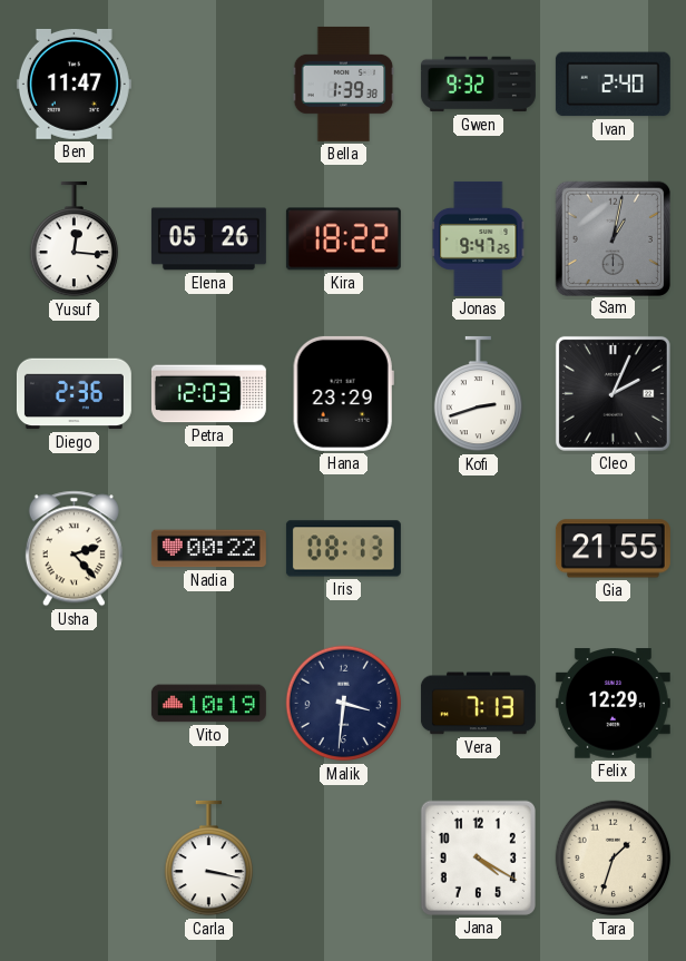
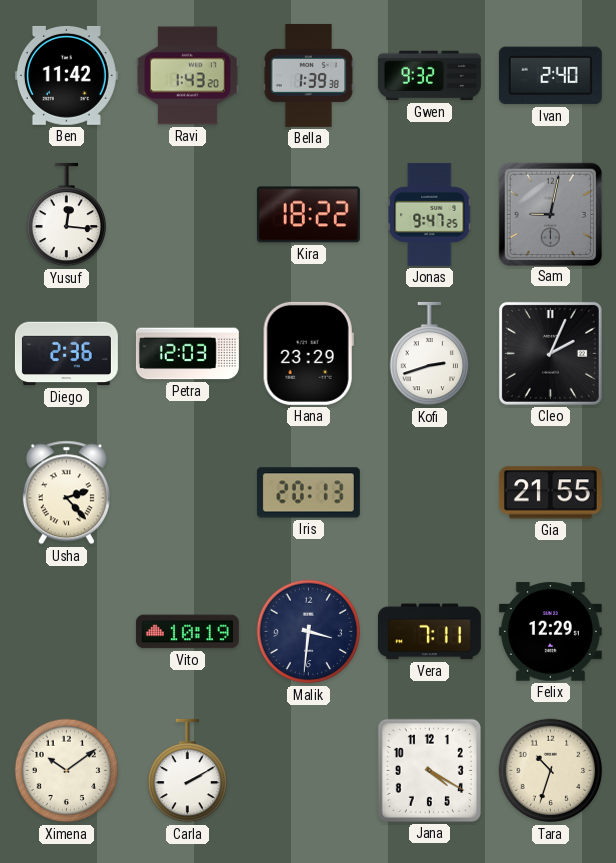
Ben: 11:47 -> 11:42 (66, 75)
Ravi: none -> 1:43 (187, 76)
Elena: 05:26 -> none (208, 239)
Sam: 1:02 -> 9:02 (550, 214)
Nadia: 00:22 -> none (208, 549)
Iris: 08:13 -> 20:13 (308, 493)
Vera: 7:13 -> 7:11 (429, 632)
Ximena: none -> 10:09 (67, 771)
Carla: 3:17 -> 2:10 (187, 771)
Tara: 1:33 -> 10:33 (551, 771)
